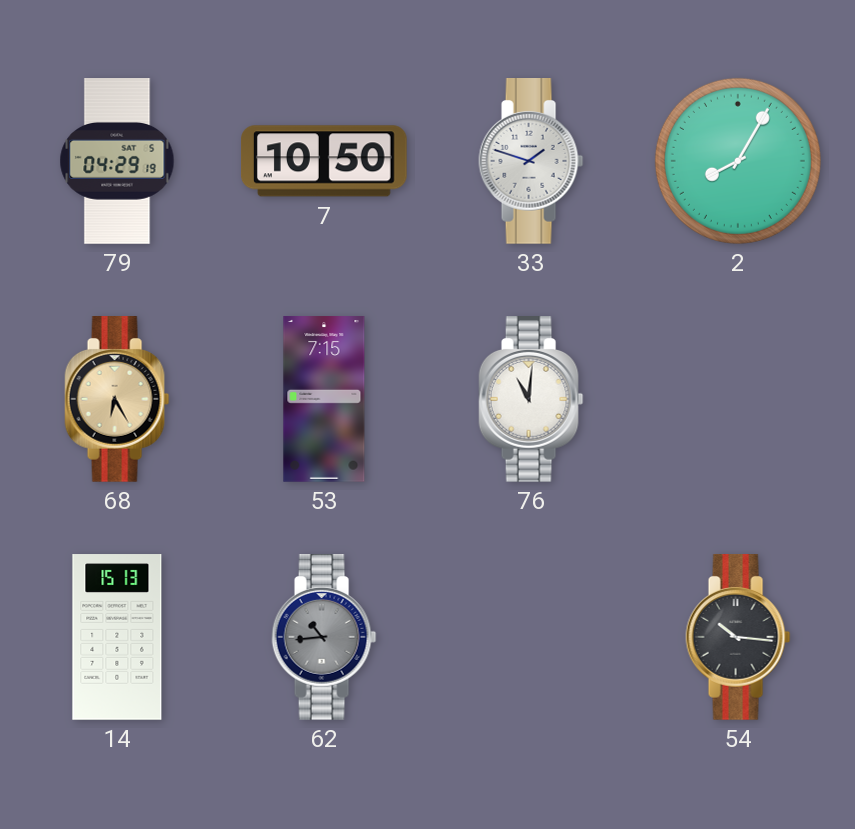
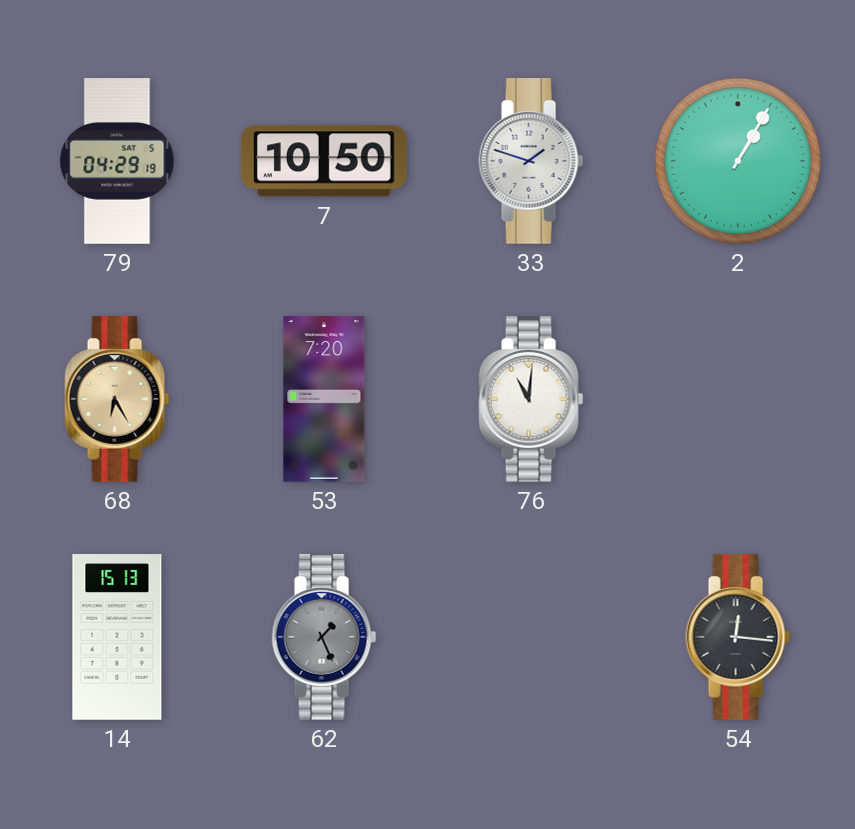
2: 8:05 -> 1:05 (738, 161)
53: 7:15 -> 7:20 (324, 399)
62: 10:44 -> 1:26 (324, 638)
54: 10:16 -> 12:16 (738, 638)
